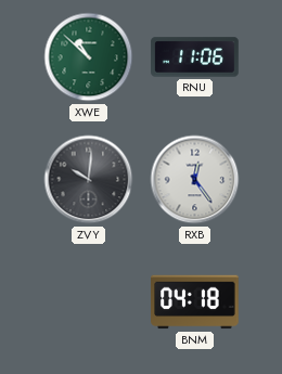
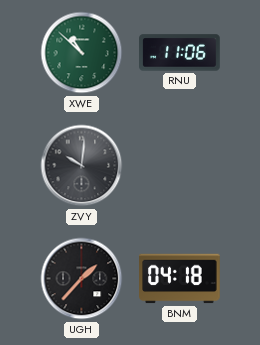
RXB: 12:24 -> none (195, 180)
UGH: none -> 1:37 (82, 279)
